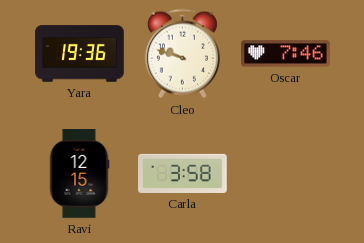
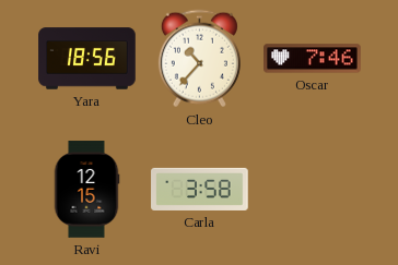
Yara: 19:36 -> 18:56 (87, 59)
Cleo: 9:48 -> 10:37 (199, 59)
